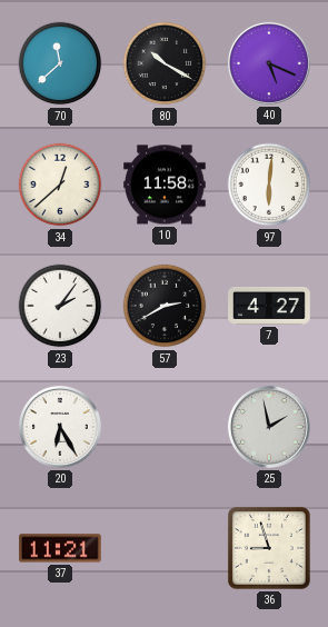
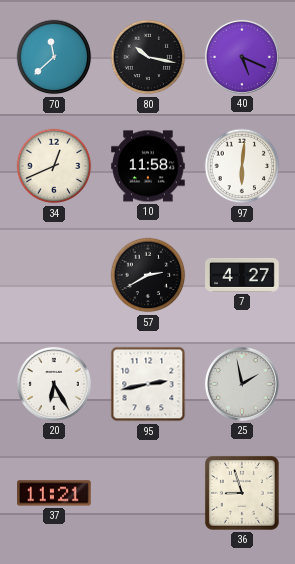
80: 10:20 -> 10:17 (148, 57)
34: 12:38 -> 12:41 (54, 166)
23: 2:06 -> none (60, 306)
95: none -> 2:43 (148, 384)
